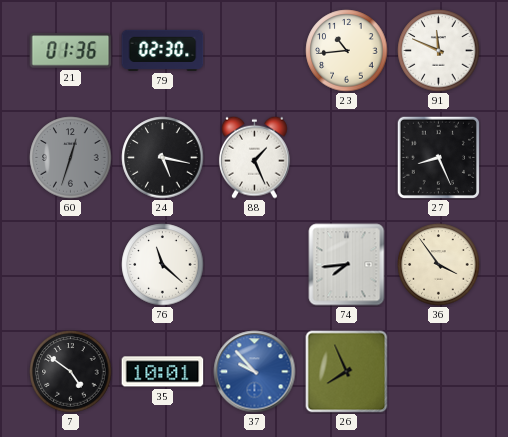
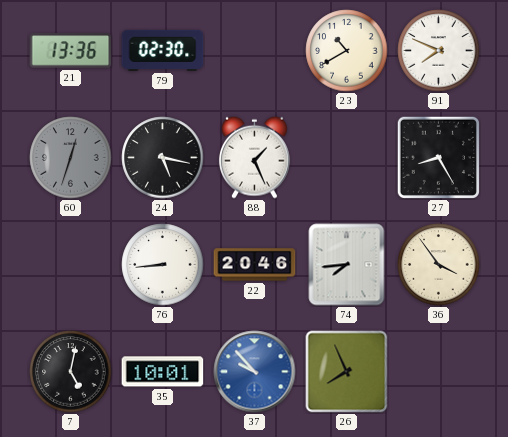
21: 01:36 -> 13:36 (71, 51)
23: 10:44 -> 10:40 (347, 51)
91: 11:49 -> 7:49 (439, 51)
27: 8:26 -> 8:25 (438, 157)
76: 11:22 -> 8:44 (163, 265)
22: none -> 20:46 (255, 265)
7: 4:51 -> 5:02 (71, 372)
